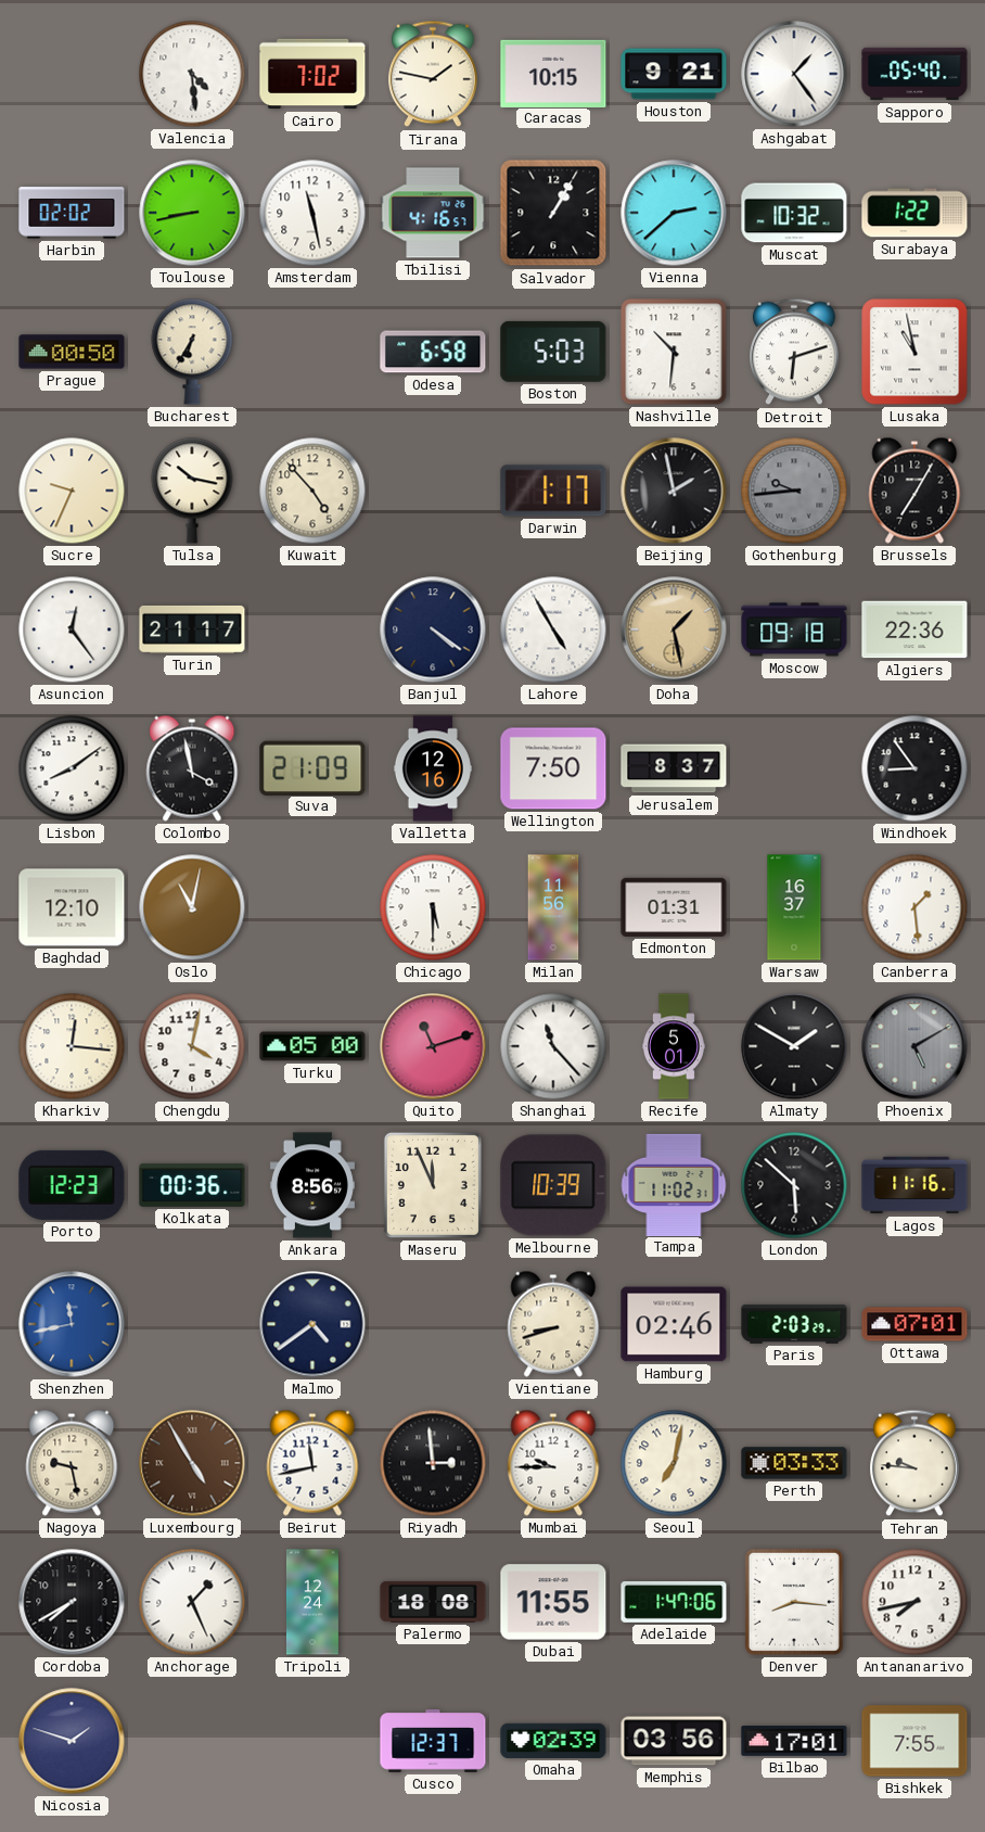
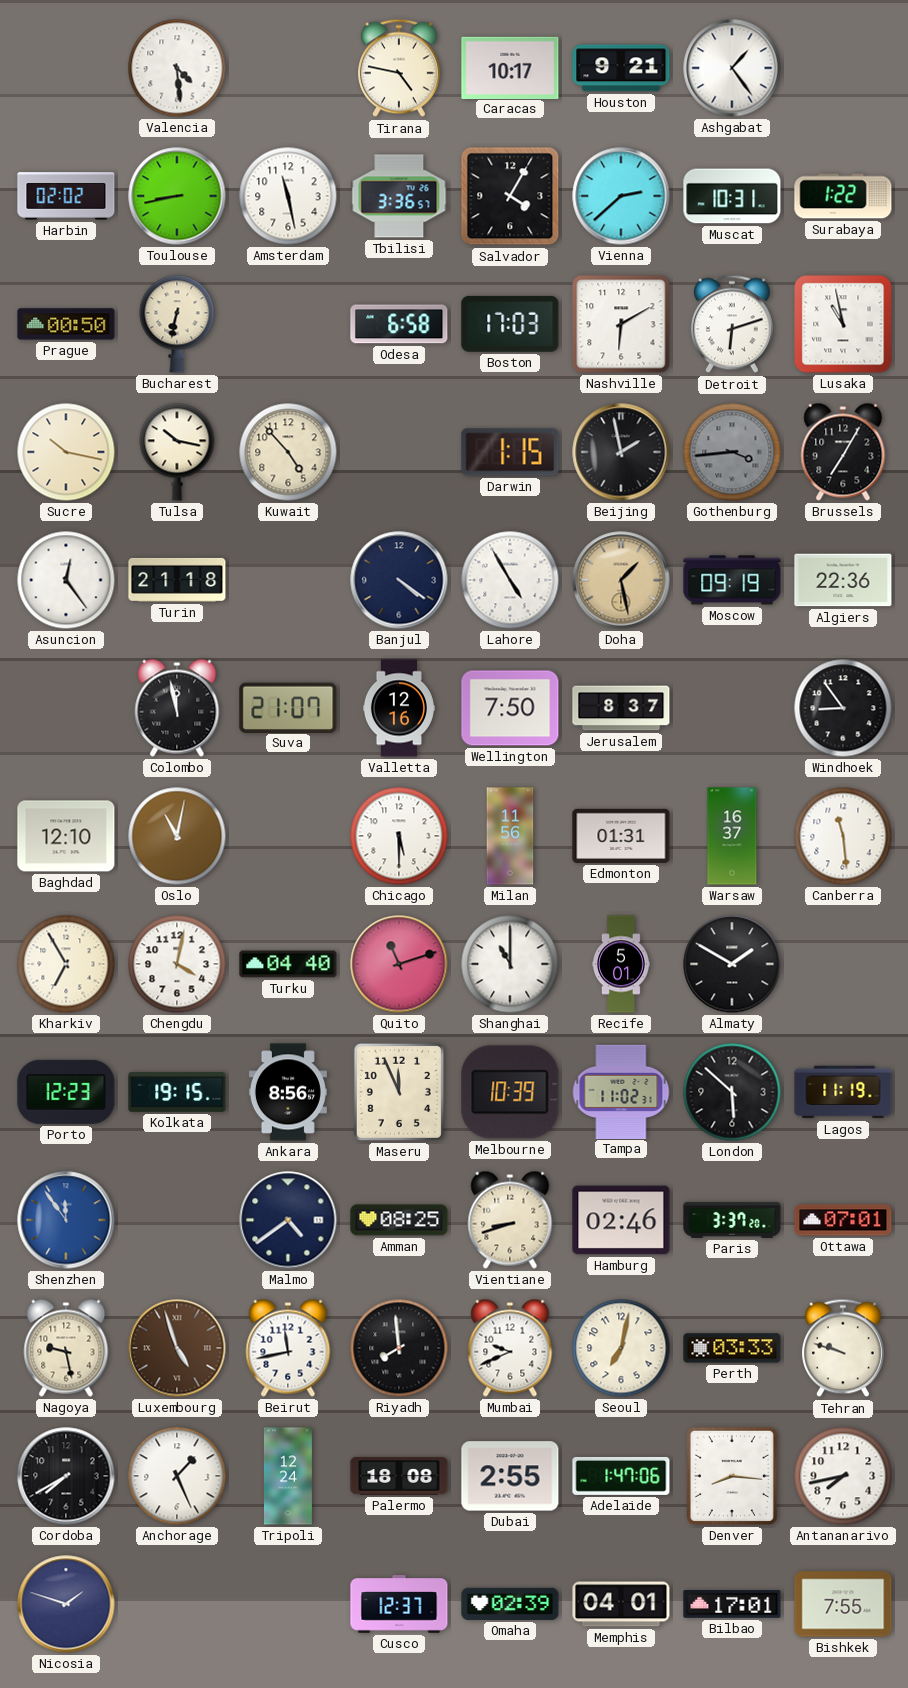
Cairo: 7:02 -> none (312, 74)
Tirana: 1:47 -> 4:47 (400, 68)
Caracas: 10:15 -> 10:17 (510, 67)
Sapporo: 05:40 -> none (914, 74)
Tbilisi: 4:16 -> 3:36 (399, 196)
Salvador: 1:05 -> 4:05 (510, 196)
Muscat: 10:32 -> 10:31 (732, 196)
Bucharest: 6:35 -> 6:32 (177, 324)
Boston: 5:03 -> 17:03 (510, 324)
Nashville: 10:31 -> 6:10 (621, 324)
Sucre: 9:34 -> 10:17 (66, 452)
Darwin: 1:17 -> 1:15 (510, 452)
Gothenburg: 9:44 -> 3:44 (732, 452)
Turin: 21:17 -> 21:18 (177, 580)
Moscow: 09:18 -> 09:19 (732, 580)
Lisbon: 8:09 -> none (72, 768)
Colombo: 3:58 -> 11:58 (177, 708)
Suva: 21:09 -> 21:07 (288, 707)
Canberra: 1:29 -> 11:29 (843, 836)
Kharkiv: 12:16 -> 6:55 (66, 964)
Turku: 05:00 -> 04:40 (288, 964)
Shanghai: 11:23 -> 11:00 (510, 964)
Phoenix: 5:10 -> none (914, 1046)
Kolkata: 00:36 -> 19:15 (177, 1092)
Lagos: 11:16 -> 11:19 (843, 1092)
Shenzhen: 11:43 -> 11:54 (66, 1220)
Amman: none -> 08:25 (399, 1220)
Paris: 2:03 -> 3:37 (732, 1220)
Luxembourg: 4:55 -> 4:57 (177, 1348)
Riyadh: 2:59 -> 7:59 (399, 1348)
Mumbai: 9:45 -> 9:41 (510, 1348)
Tehran: 9:46 -> 9:48 (844, 1348)
Dubai: 11:55 -> 2:55 (510, 1476)
Memphis: 03:56 -> 04:01 (621, 1604)
